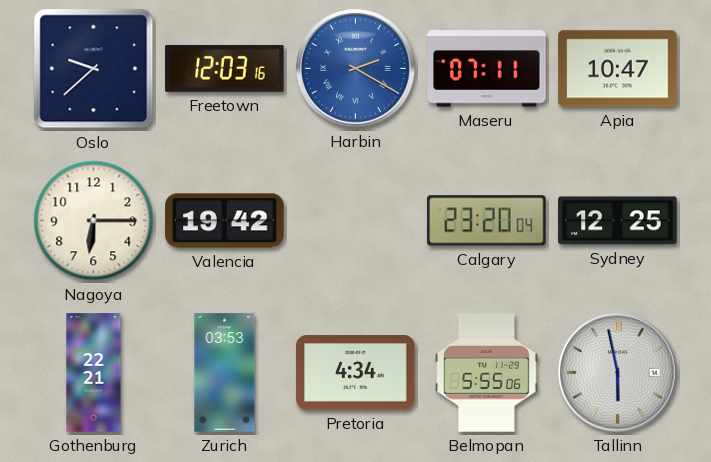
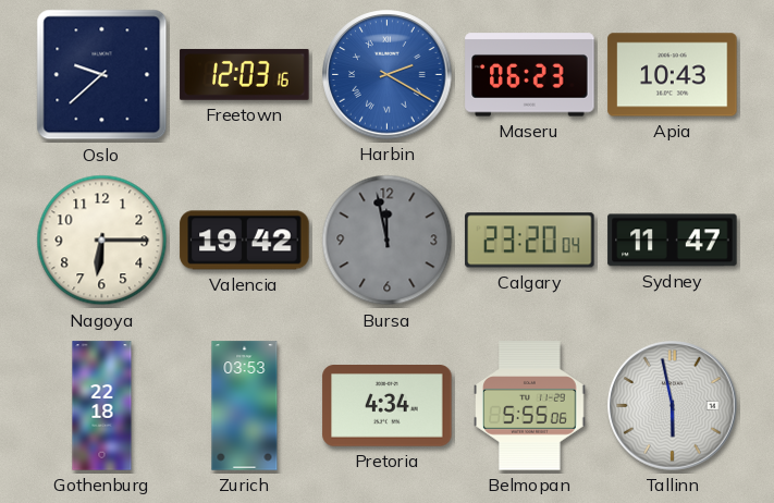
Maseru: 07:11 -> 06:23 (530, 75)
Apia: 10:47 -> 10:43 (673, 75)
Bursa: none -> 11:58 (388, 241)
Sydney: 12:25 -> 11:47 (673, 241)
Gothenburg: 22:21 -> 22:18 (102, 406)
